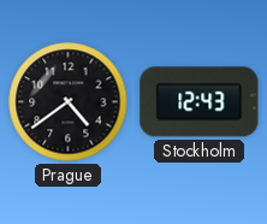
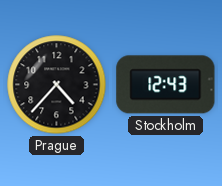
Prague: 4:39 -> 4:37 (57, 85)
